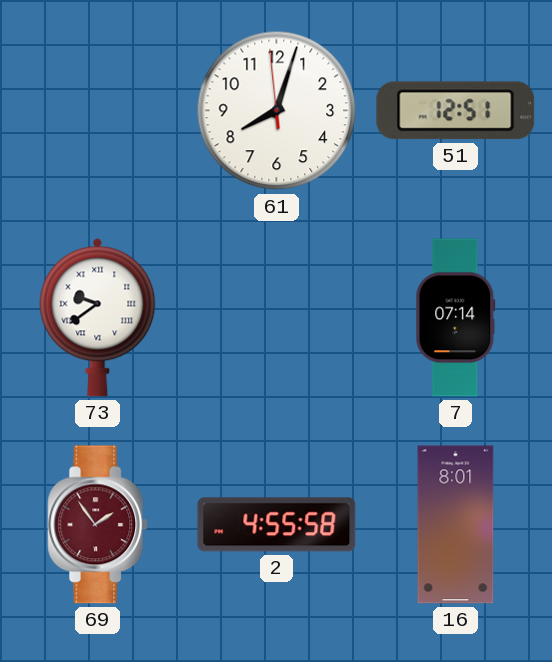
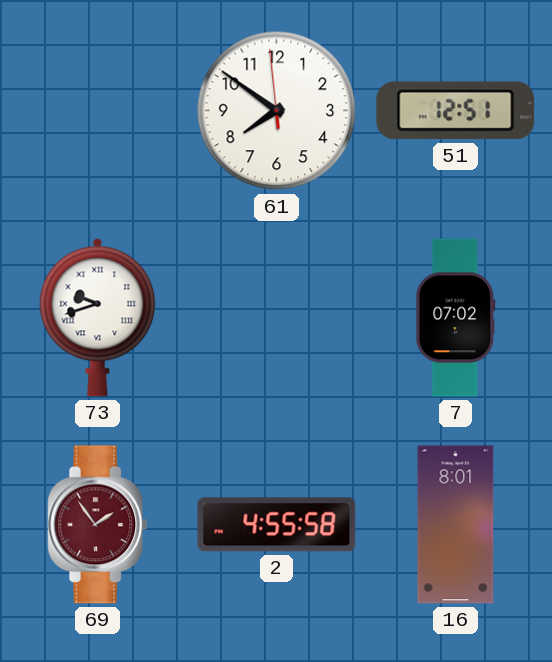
61: 8:02 -> 7:50 (277, 111)
73: 9:39 -> 9:42 (98, 317)
7: 07:14 -> 07:02 (456, 318)
